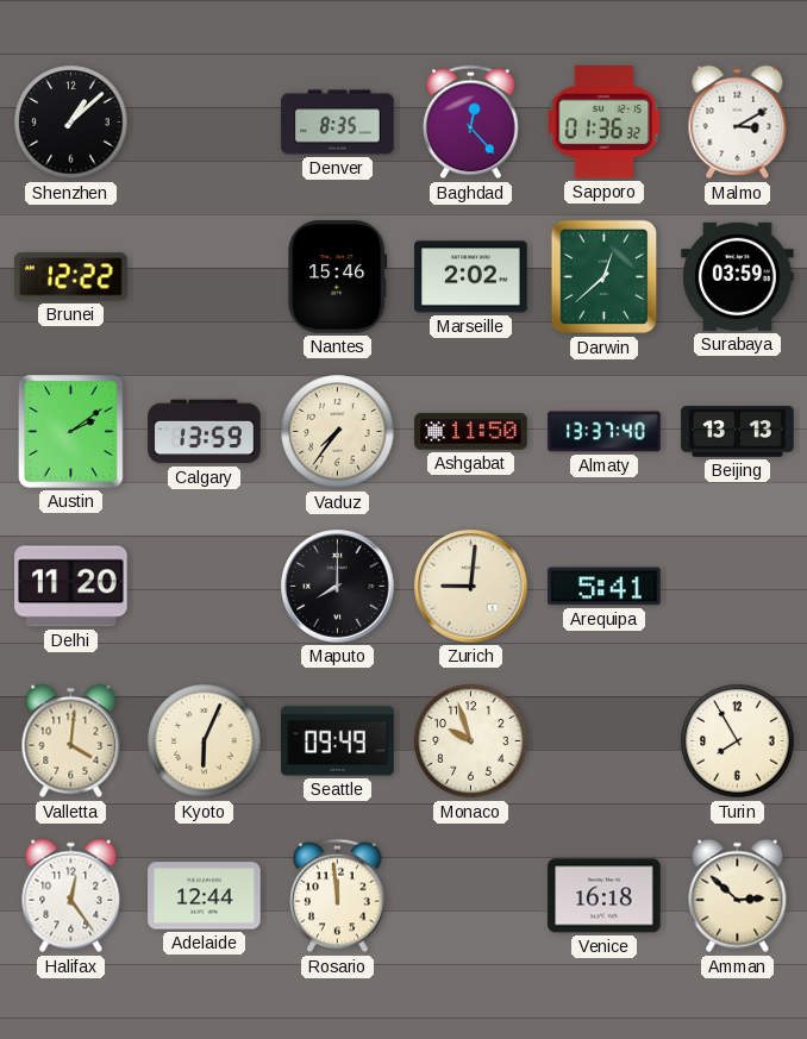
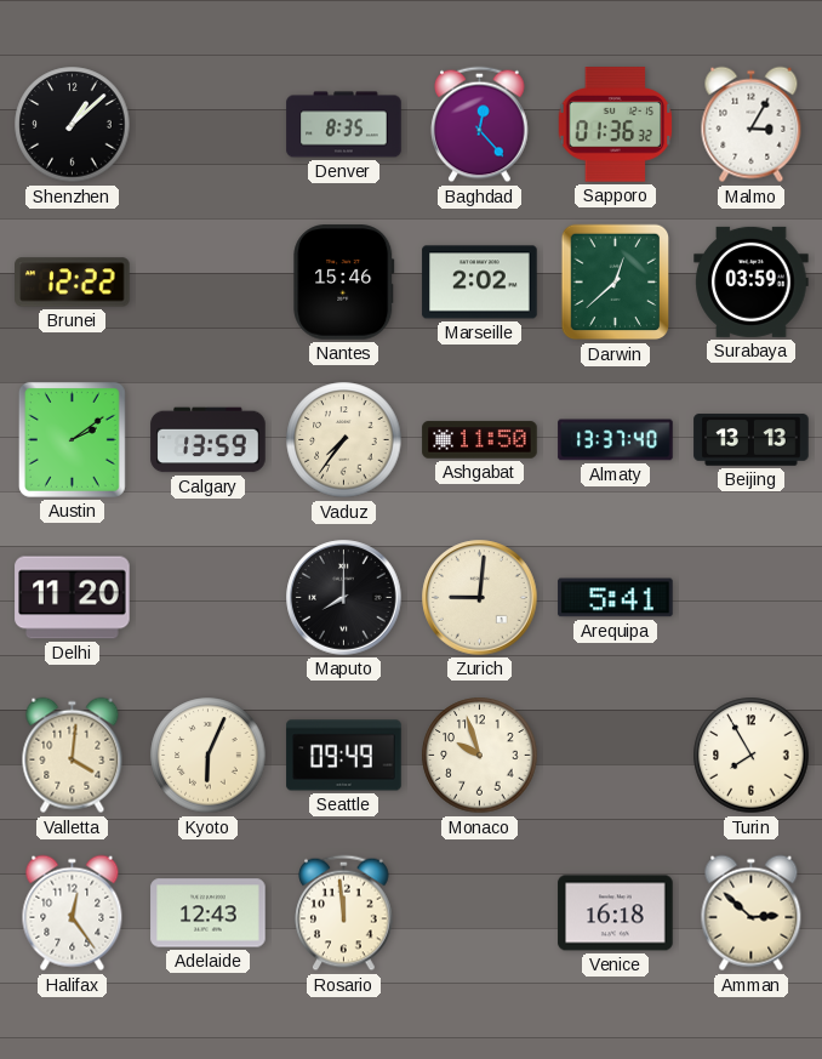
Malmo: 3:10 -> 3:05 (752, 125)
Adelaide: 12:44 -> 12:43 (209, 913)
